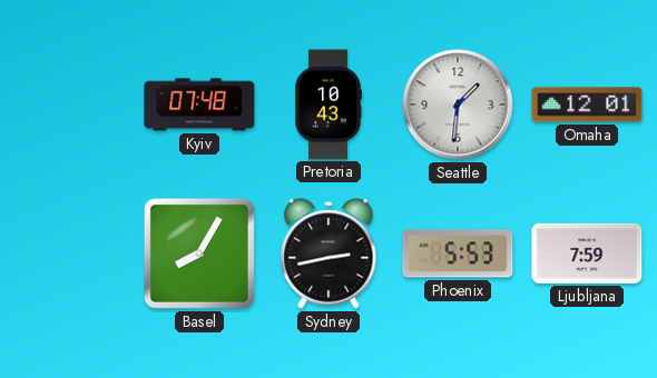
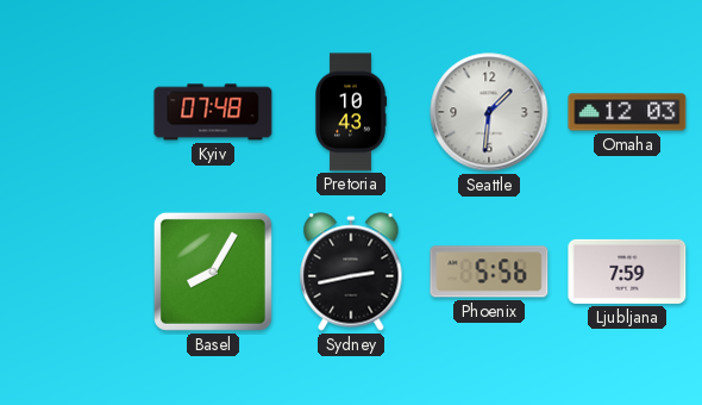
Omaha: 12:01 -> 12:03 (627, 112)
Phoenix: 5:53 -> 5:56 (489, 272)
